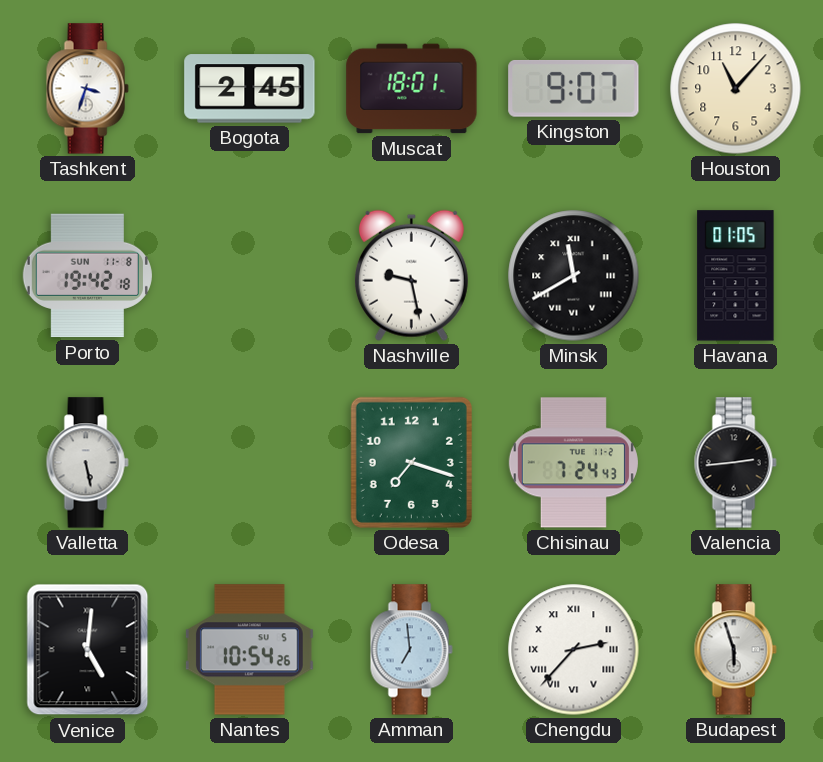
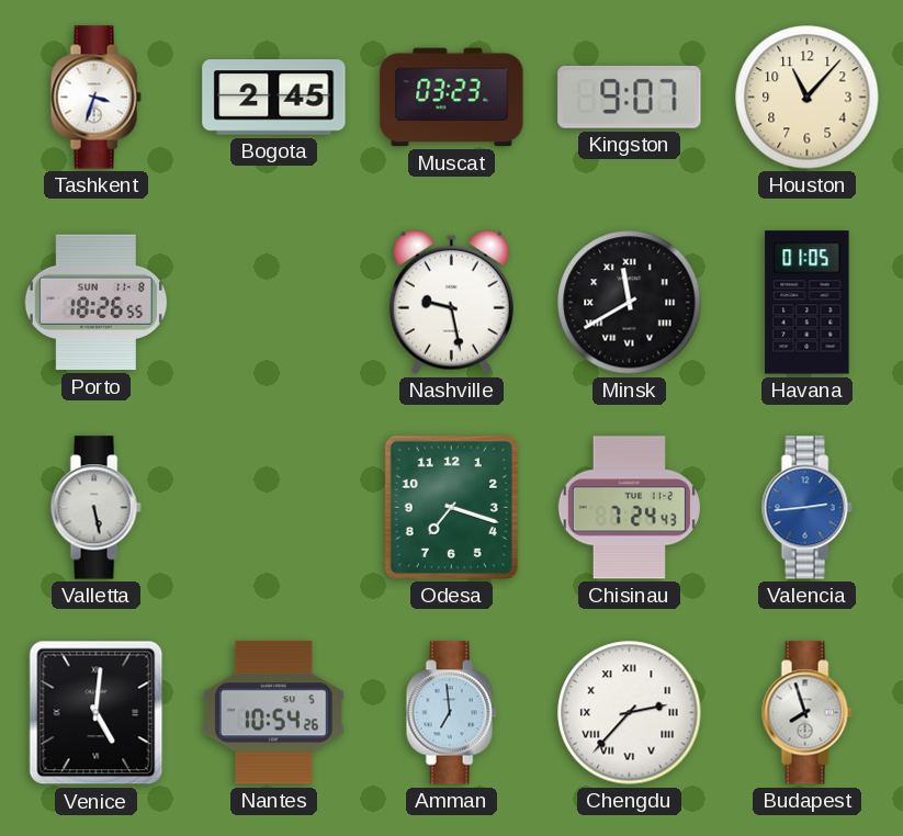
Muscat: 18:01 -> 03:23 (452, 98)
Porto: 19:42 -> 18:26 (95, 303)
Valencia dial: black -> blue (806, 508)
Budapest: 5:57 -> 7:57 (806, 713)
